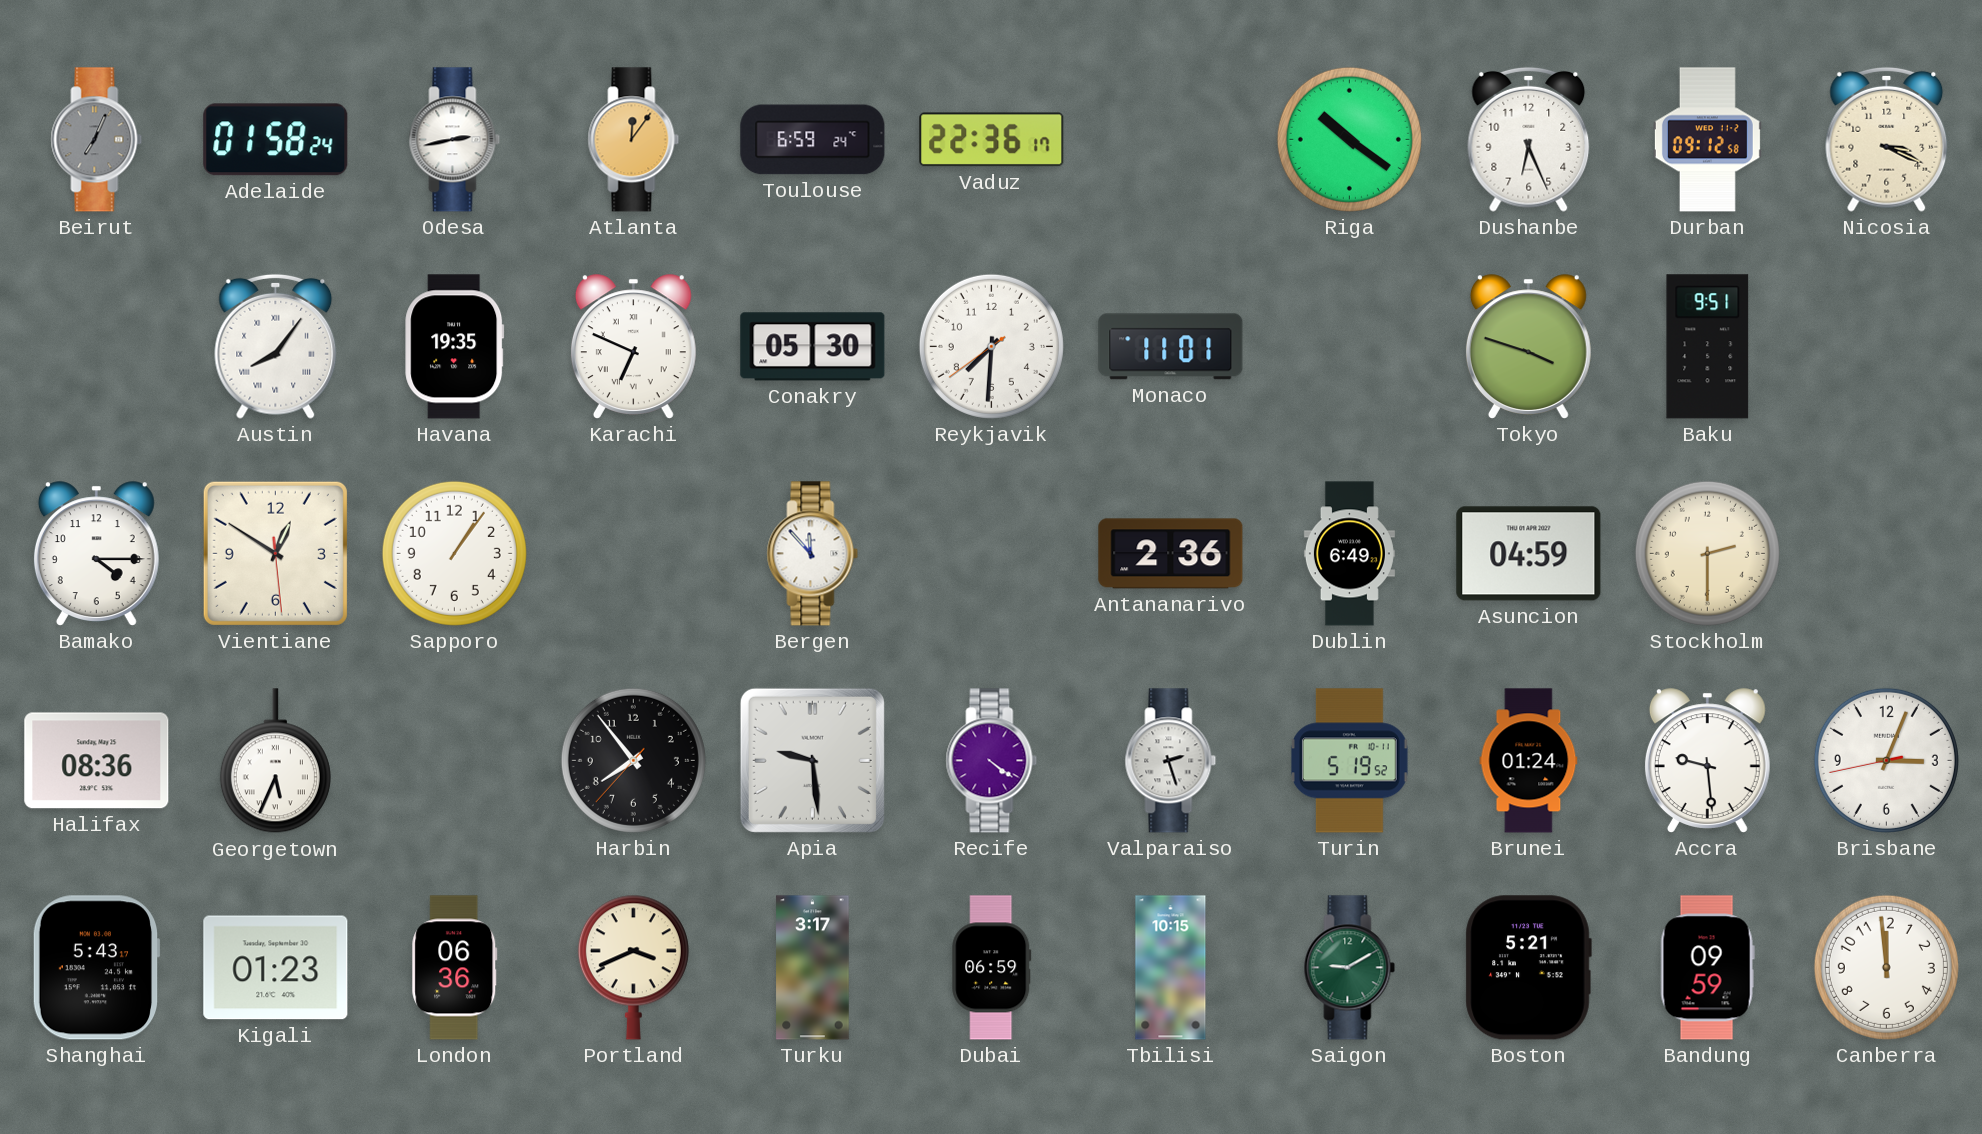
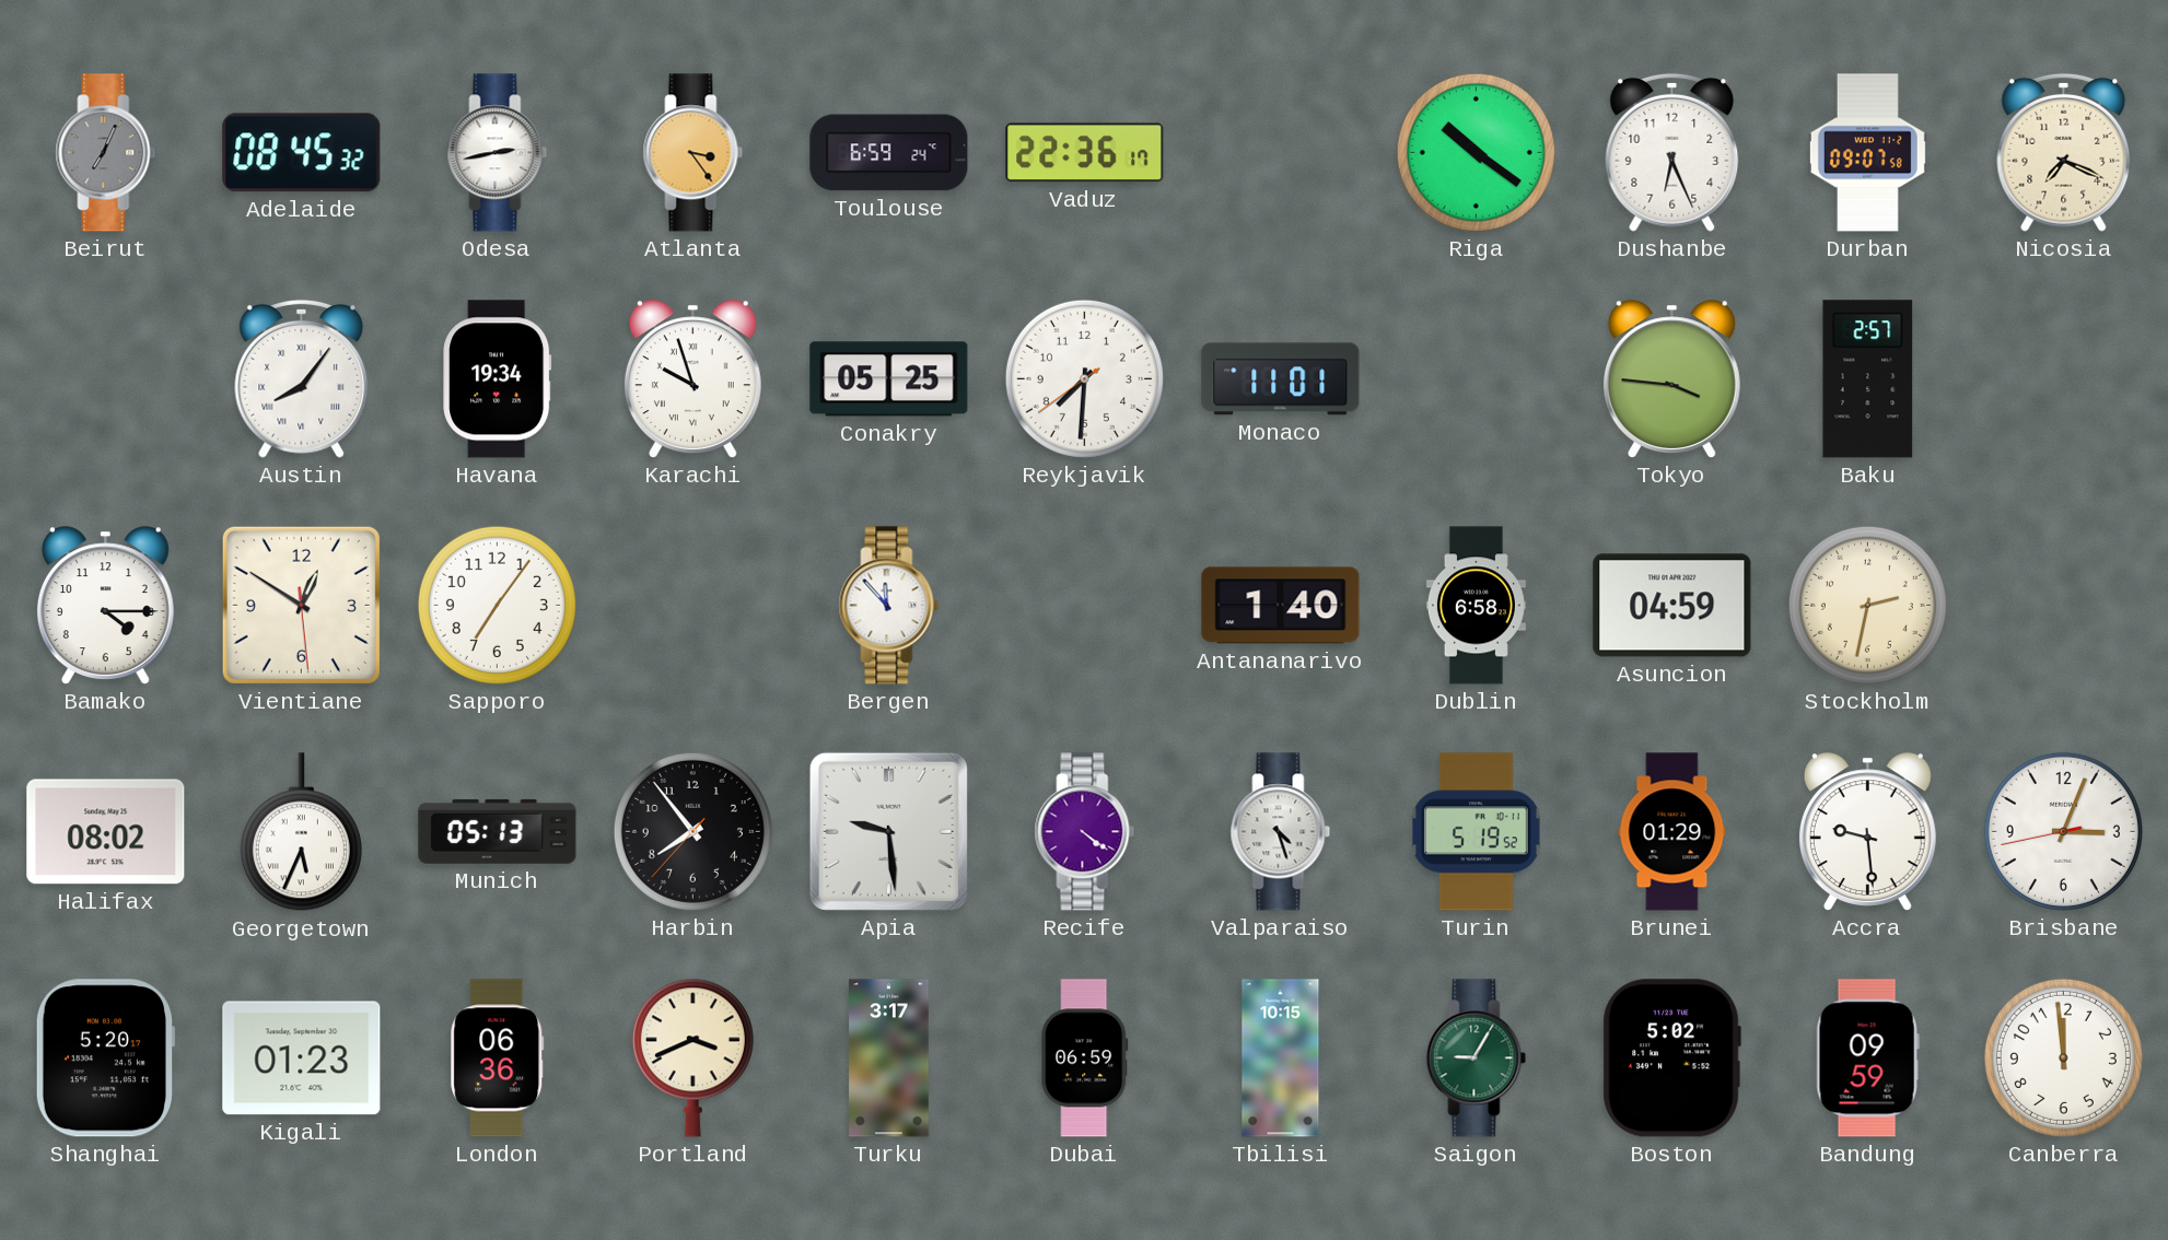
Adelaide: 01:58 -> 08:45 (302, 153)
Atlanta: 12:06 -> 3:24 (693, 153)
Durban: 09:12 -> 09:07 (1867, 153)
Nicosia: 3:19 -> 7:19 (2064, 152)
Havana: 19:35 -> 19:34 (498, 379)
Karachi: 6:49 -> 9:57 (692, 379)
Conakry: 05:30 -> 05:25 (889, 379)
Tokyo: 3:48 -> 3:46 (1671, 379)
Baku: 9:51 -> 2:57 (1868, 379)
Sapporo: 1:06 -> 7:06 (497, 605)
Antananarivo: 2:36 -> 1:40 (1281, 606)
Dublin: 6:49 -> 6:58 (1476, 606)
Stockholm: 2:30 -> 2:32 (1867, 605)
Halifax: 08:36 -> 08:02 (106, 832)
Munich: none -> 05:13 (498, 831)
Valparaiso: 2:27 -> 4:27 (1281, 832)
Brunei: 01:24 -> 01:29 (1672, 832)
Shanghai: 5:43 -> 5:20 (105, 1058)
Saigon: 9:10 -> 9:05 (1477, 1058)
Boston: 5:21 -> 5:02 (1671, 1058)
